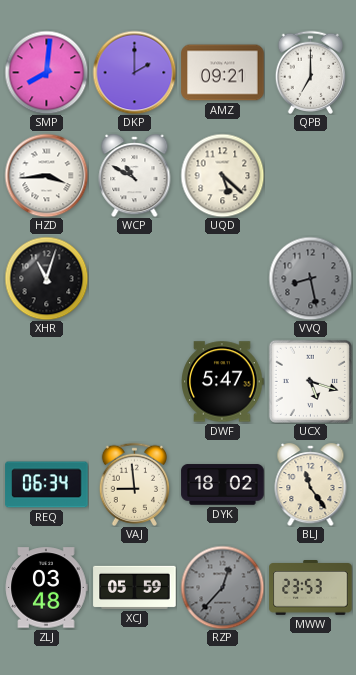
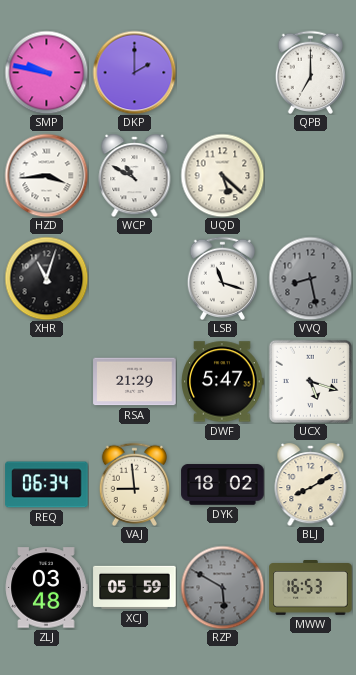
SMP: 8:01 -> 9:47 (46, 72)
AMZ: 09:21 -> none (223, 73)
LSB: none -> 11:18 (222, 278)
RSA: none -> 21:29 (135, 382)
BLJ: 11:24 -> 8:10 (311, 485)
RZP: 12:37 -> 5:50 (222, 587)
MWW: 23:53 -> 16:53 (311, 588)
